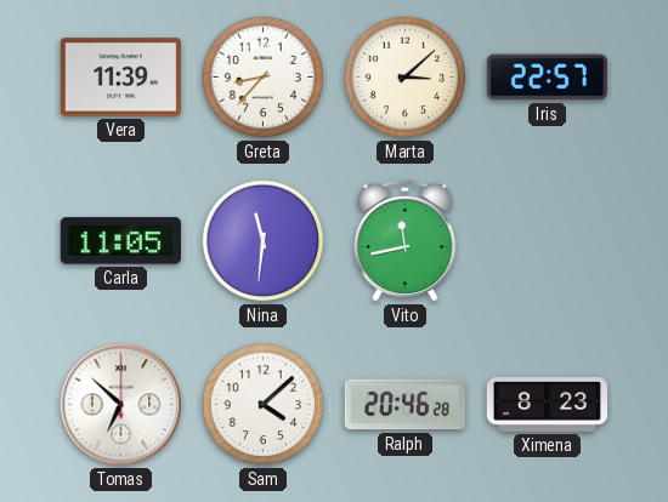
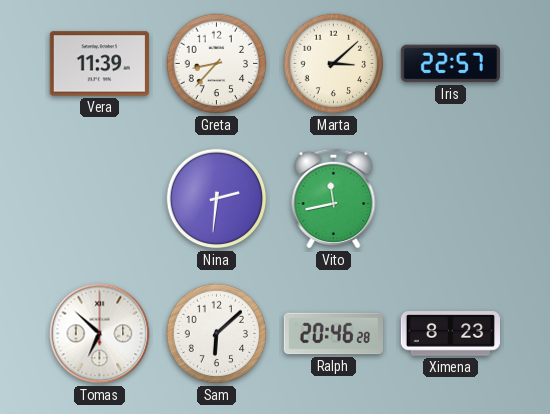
Carla: 11:05 -> none (120, 241)
Nina: 11:31 -> 2:31 (217, 199)
Sam: 4:08 -> 6:08 (217, 334)
